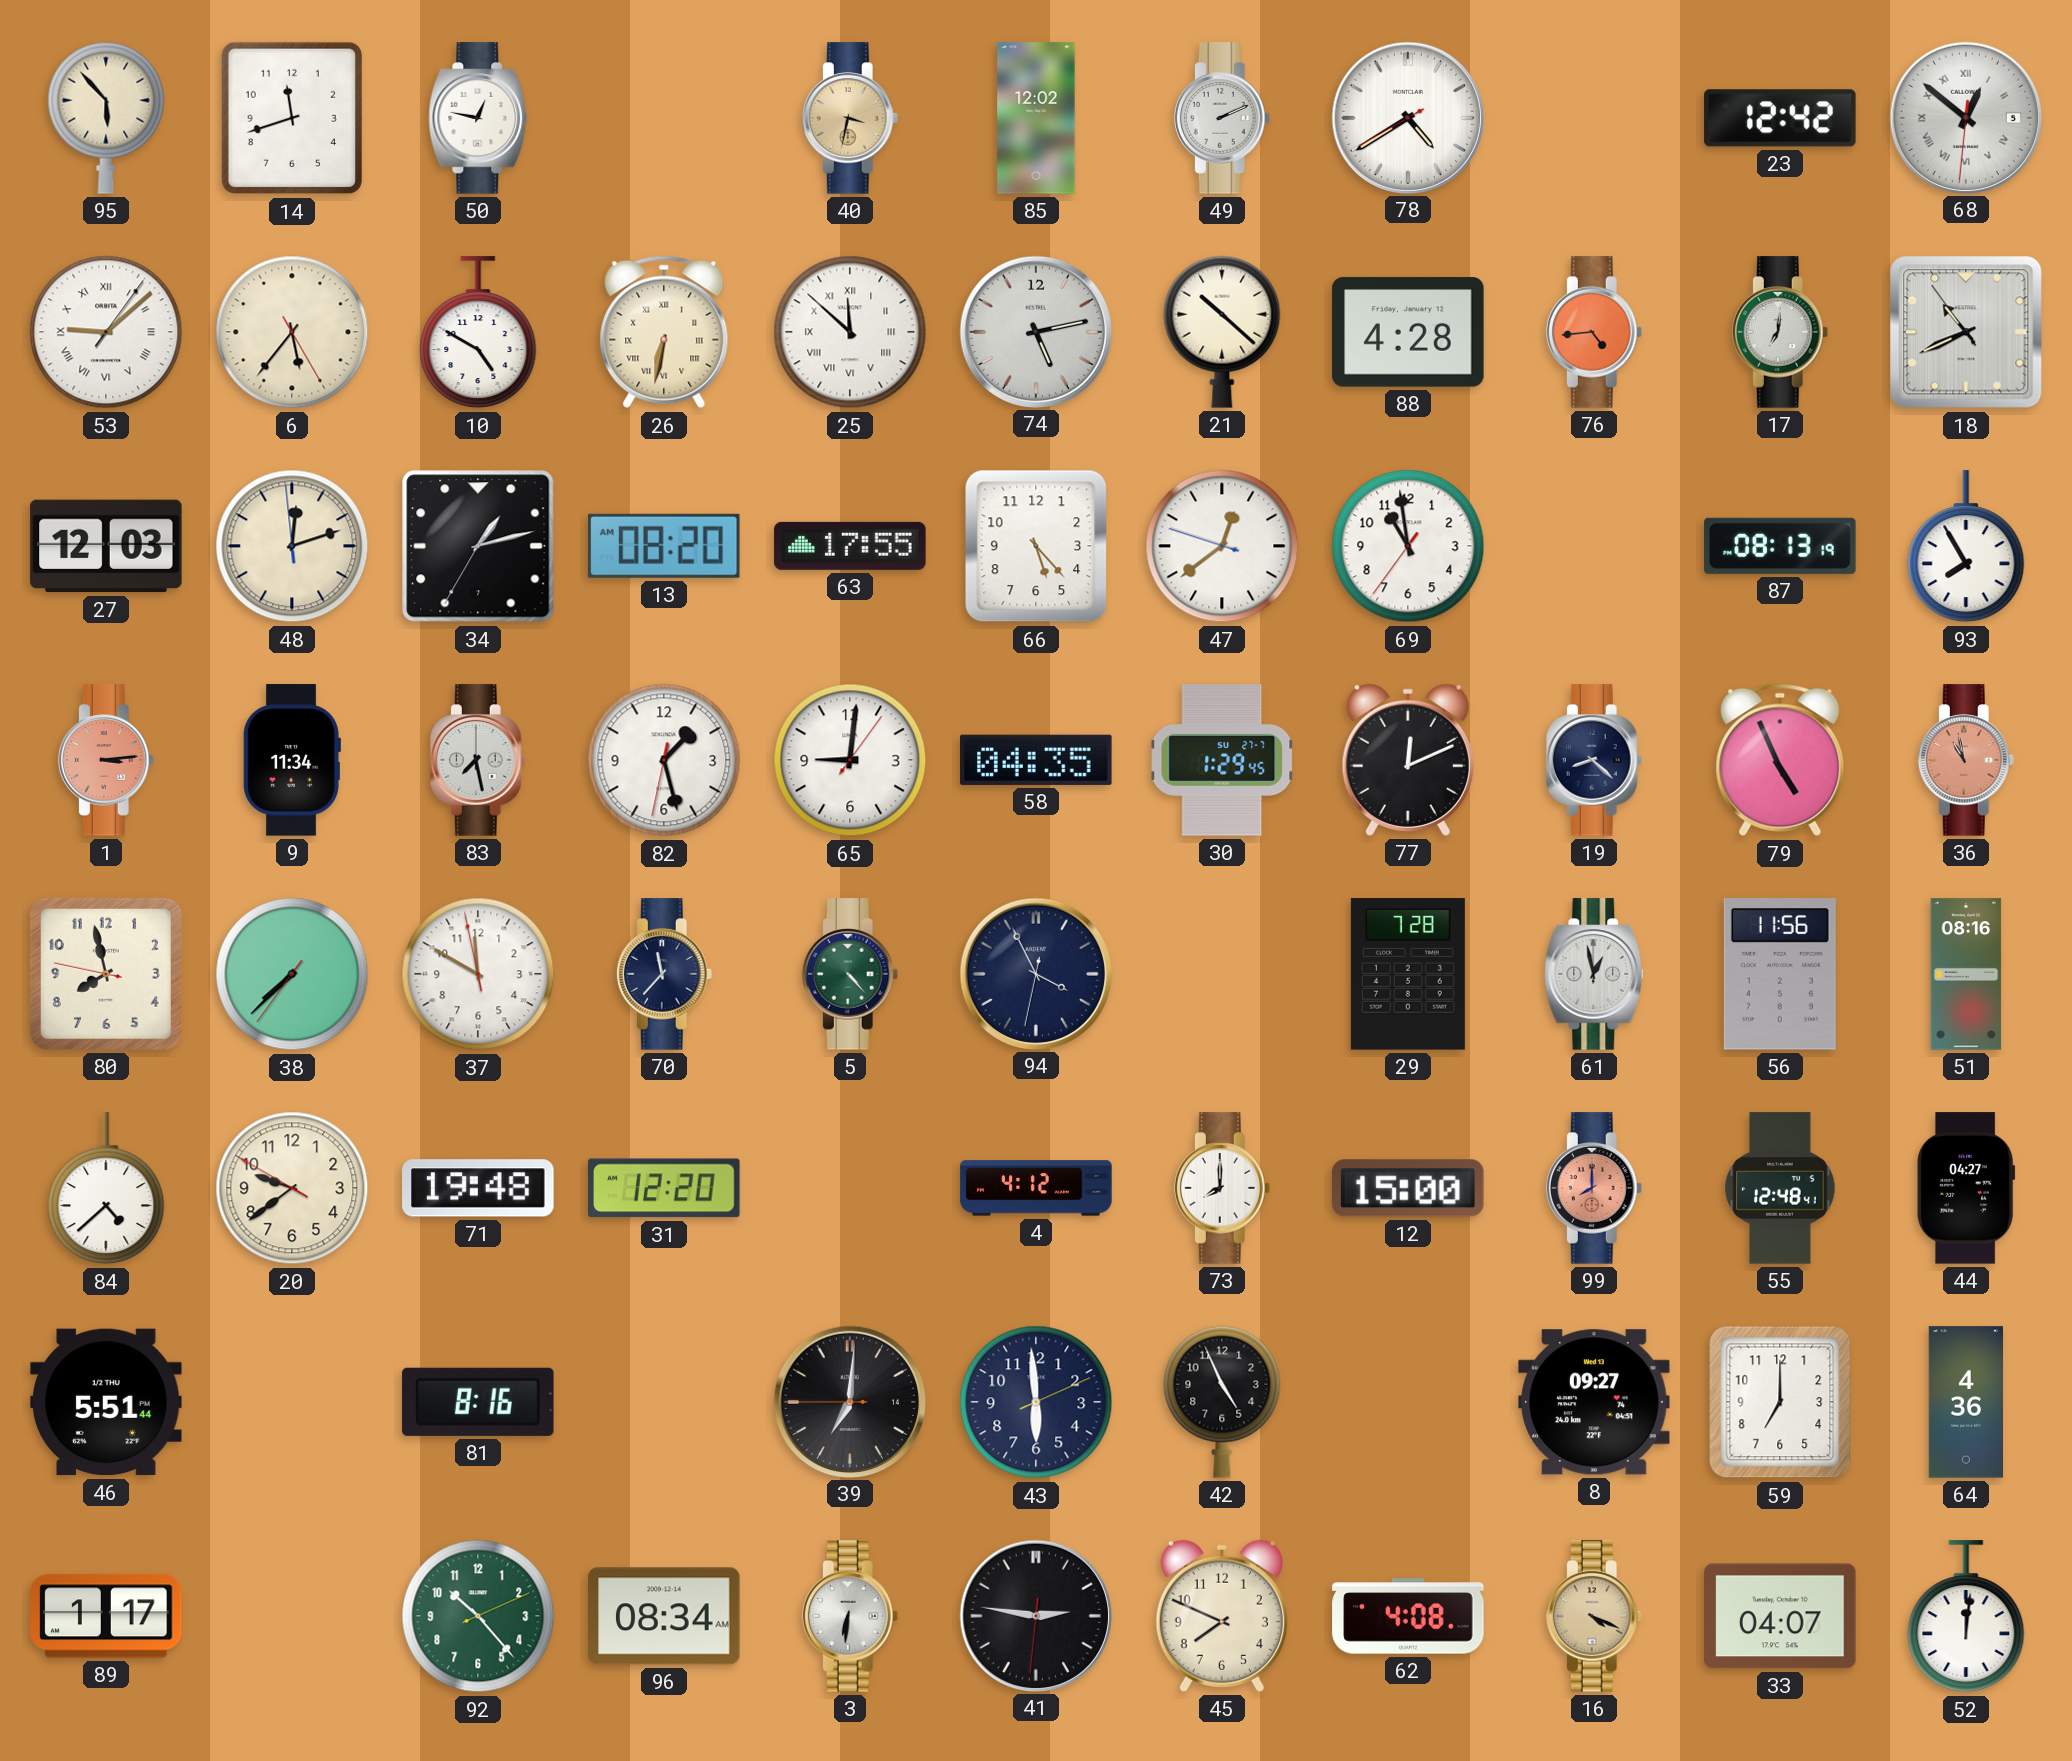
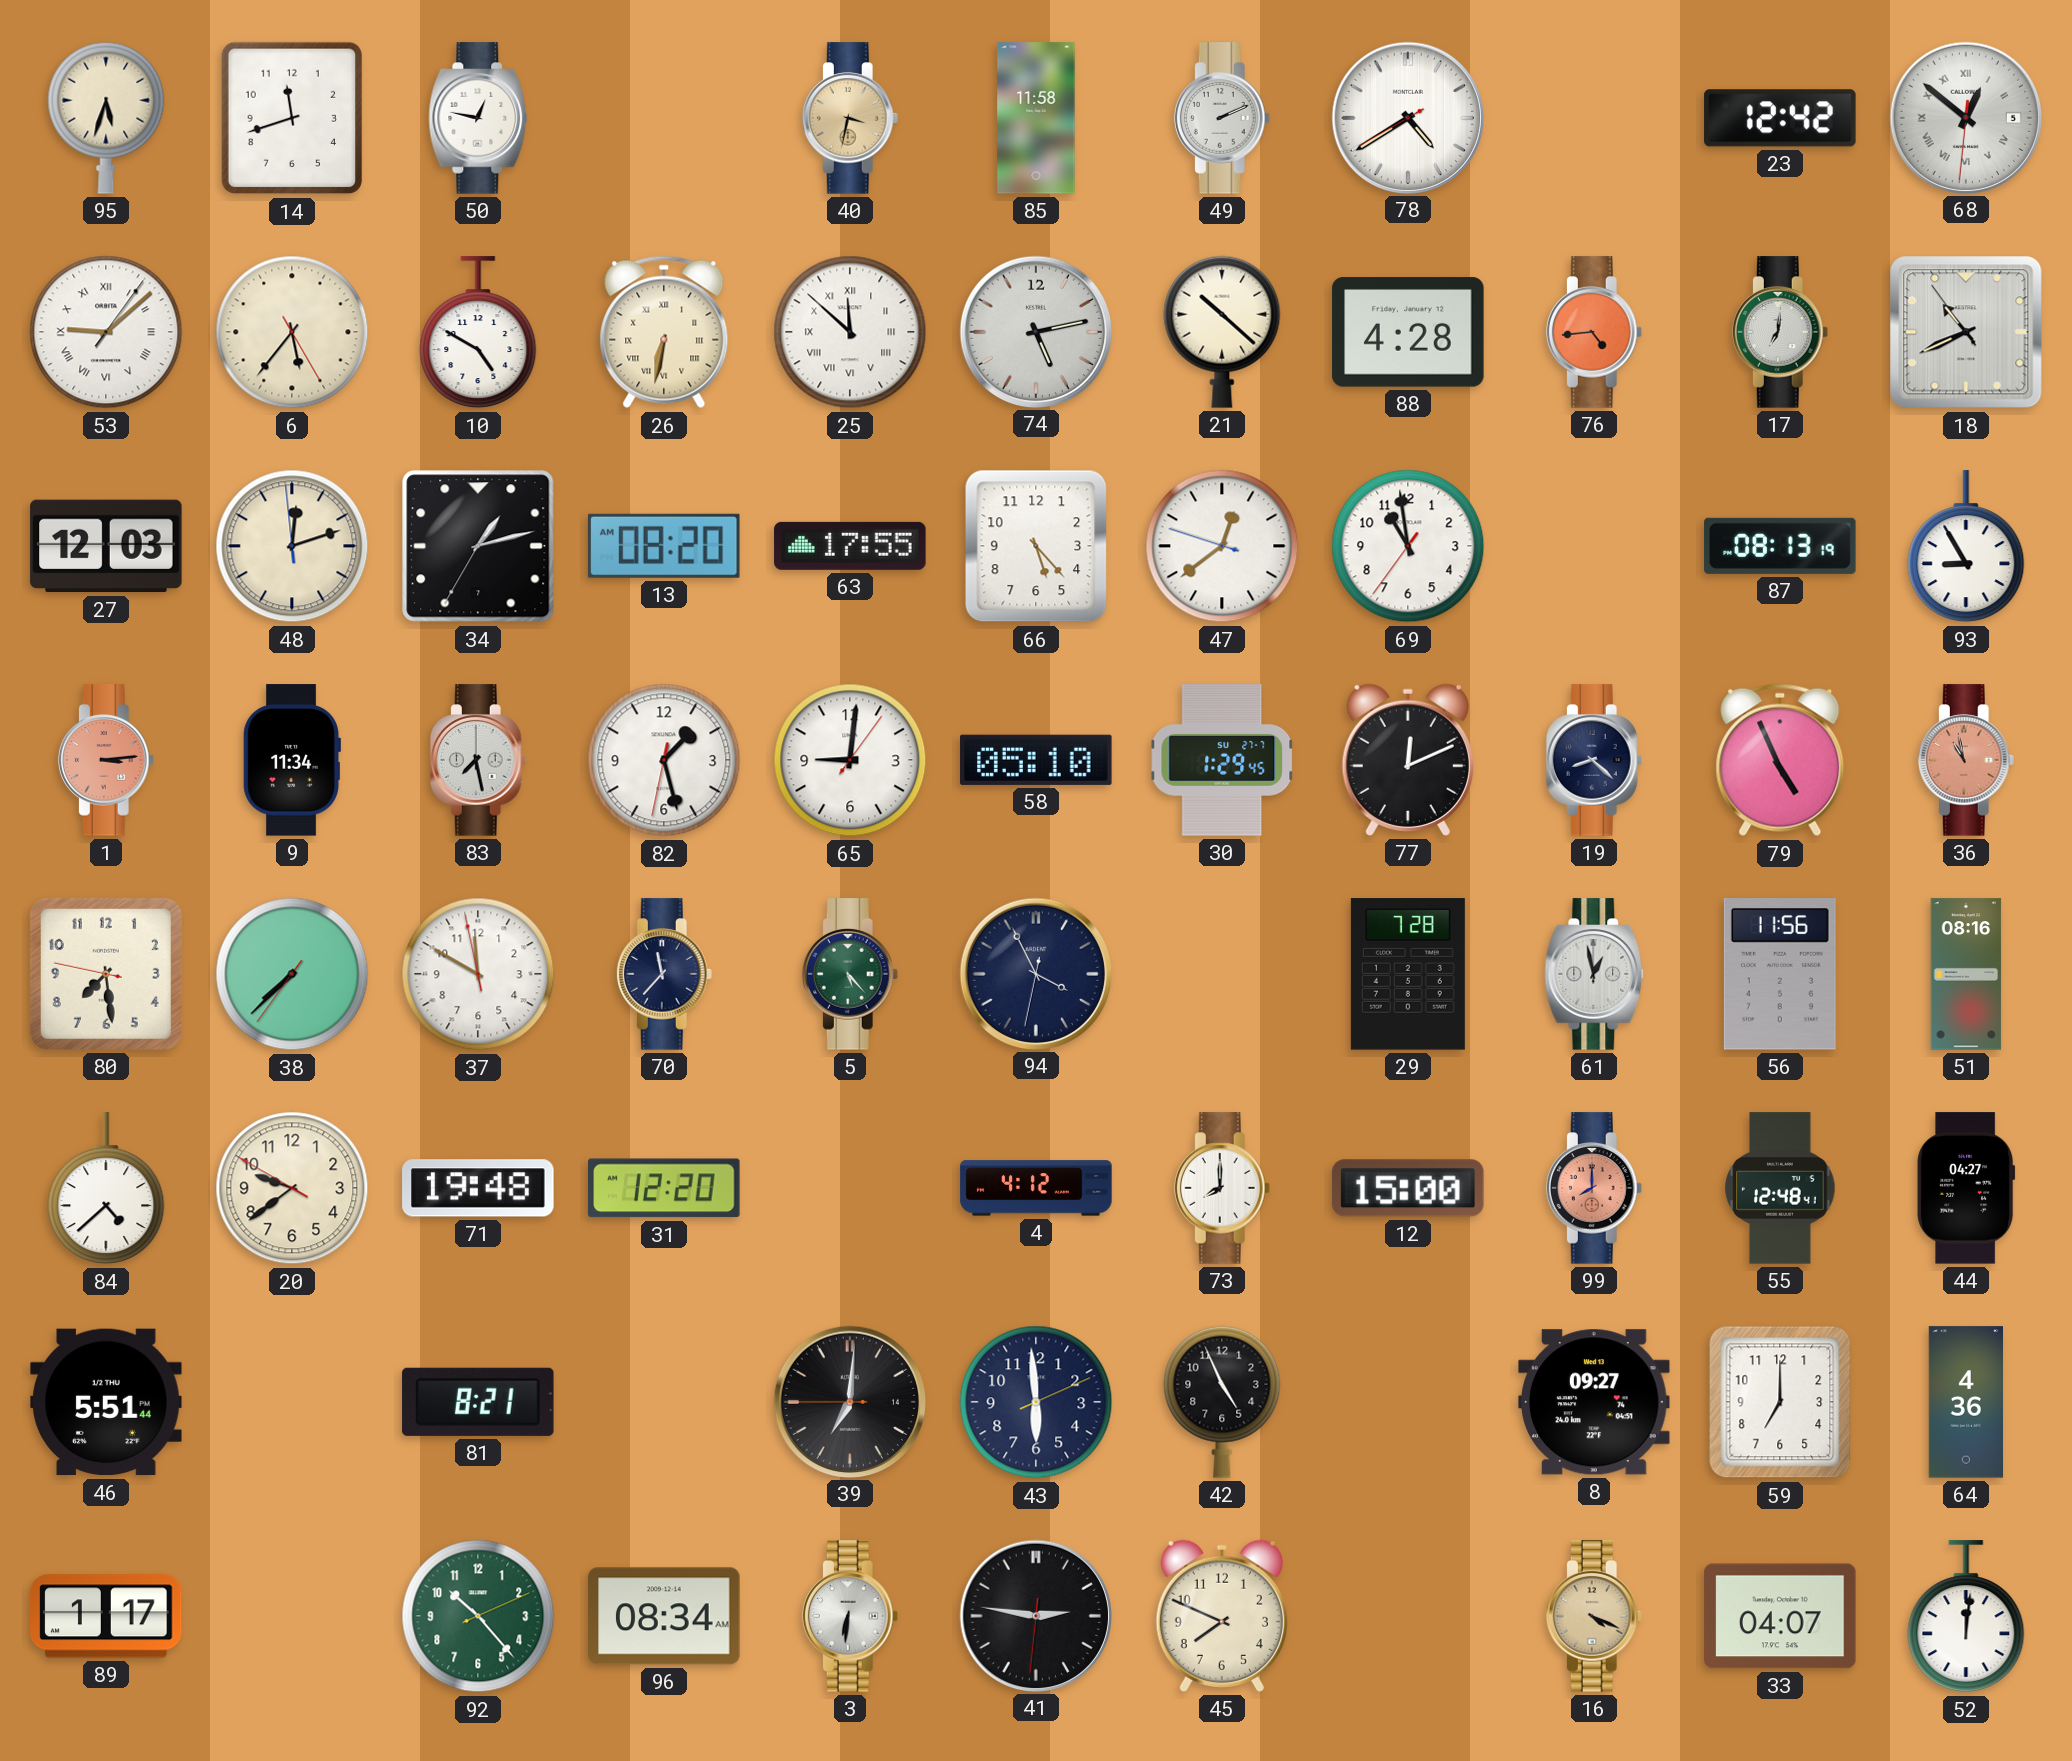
95: 5:53 -> 5:33 (106, 118)
85: 12:02 -> 11:58 (1036, 118)
93: 7:55 -> 8:55 (1966, 547)
58: 04:35 -> 05:10 (1036, 760)
80: 7:57 -> 7:28 (106, 974)
5: 4:23 -> 5:23 (850, 974)
81: 8:16 -> 8:21 (478, 1402)
62: 4:08 -> none (1408, 1616)
